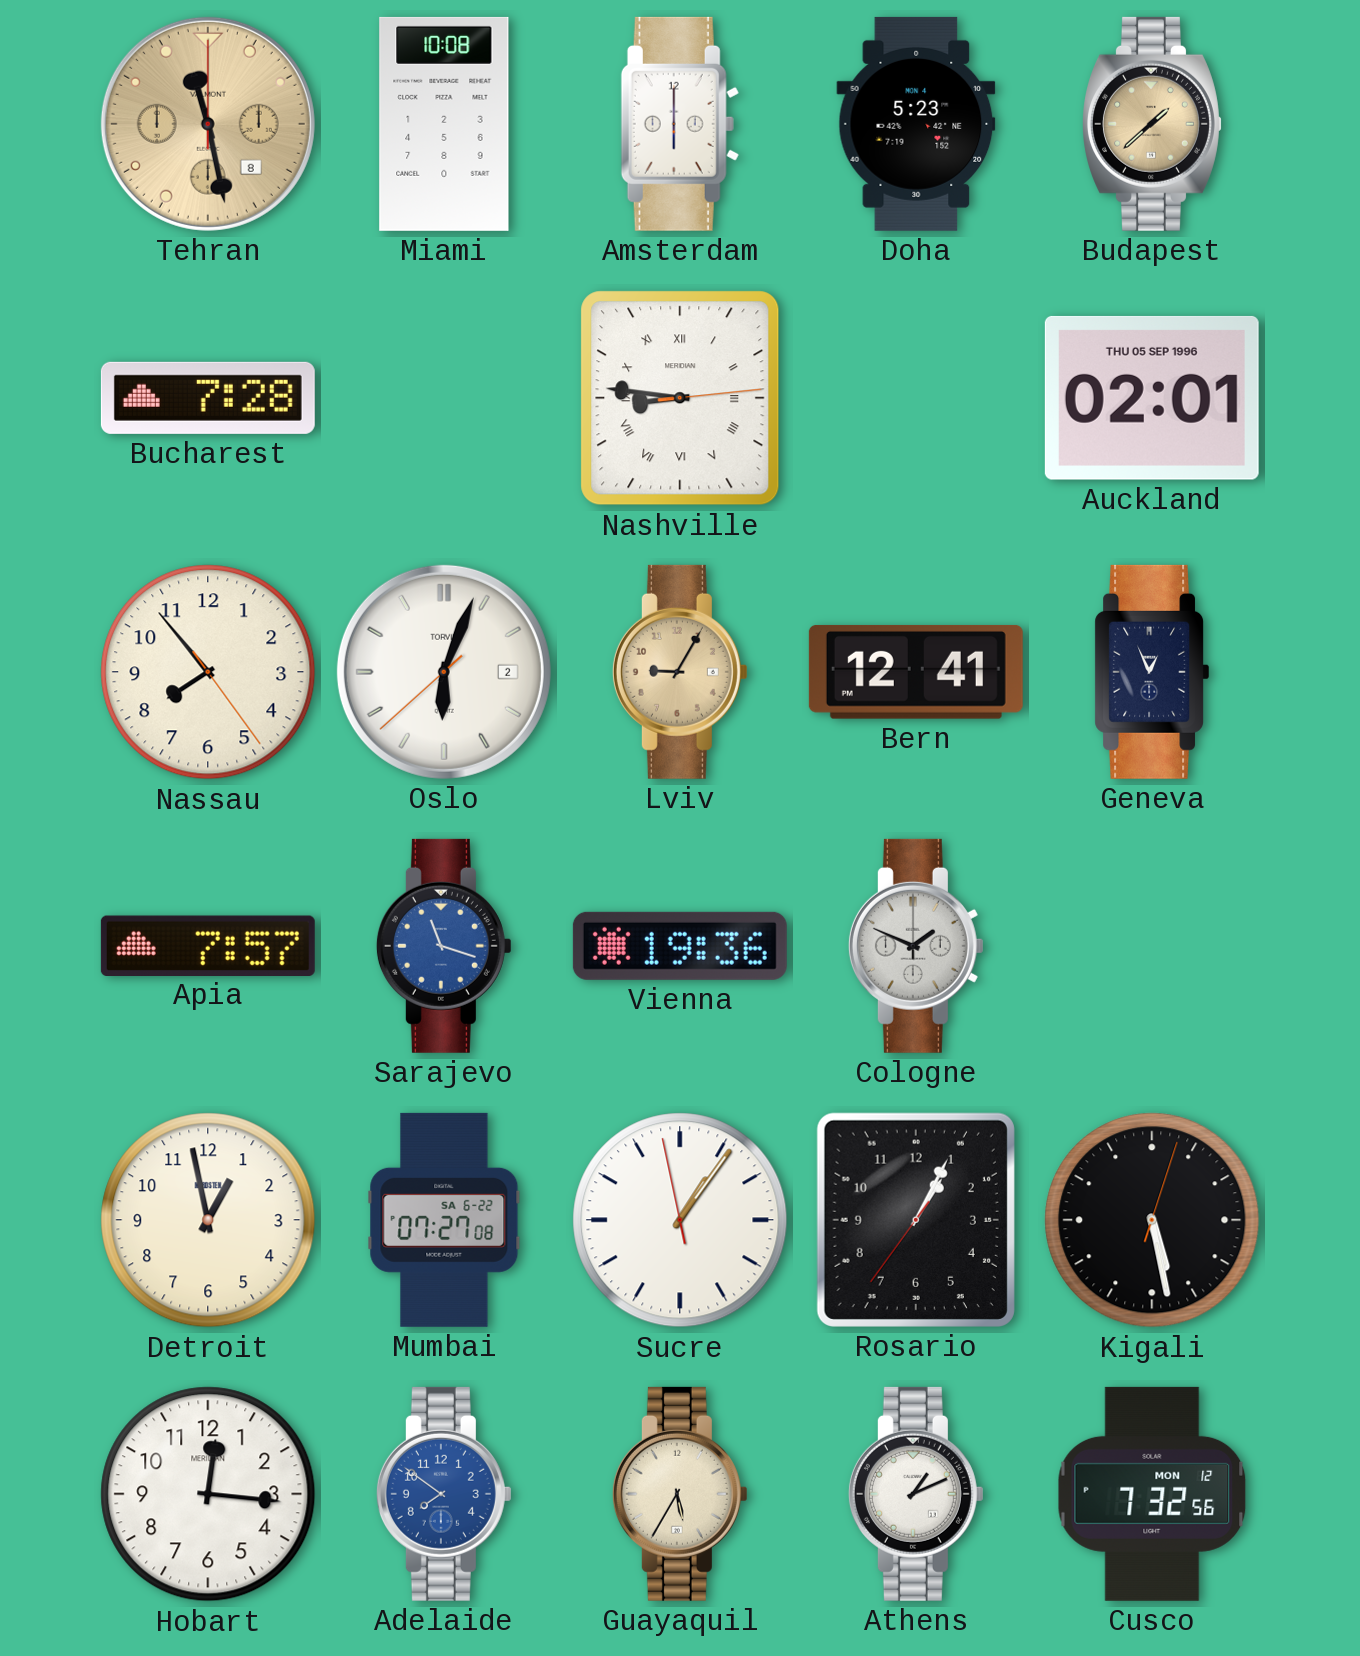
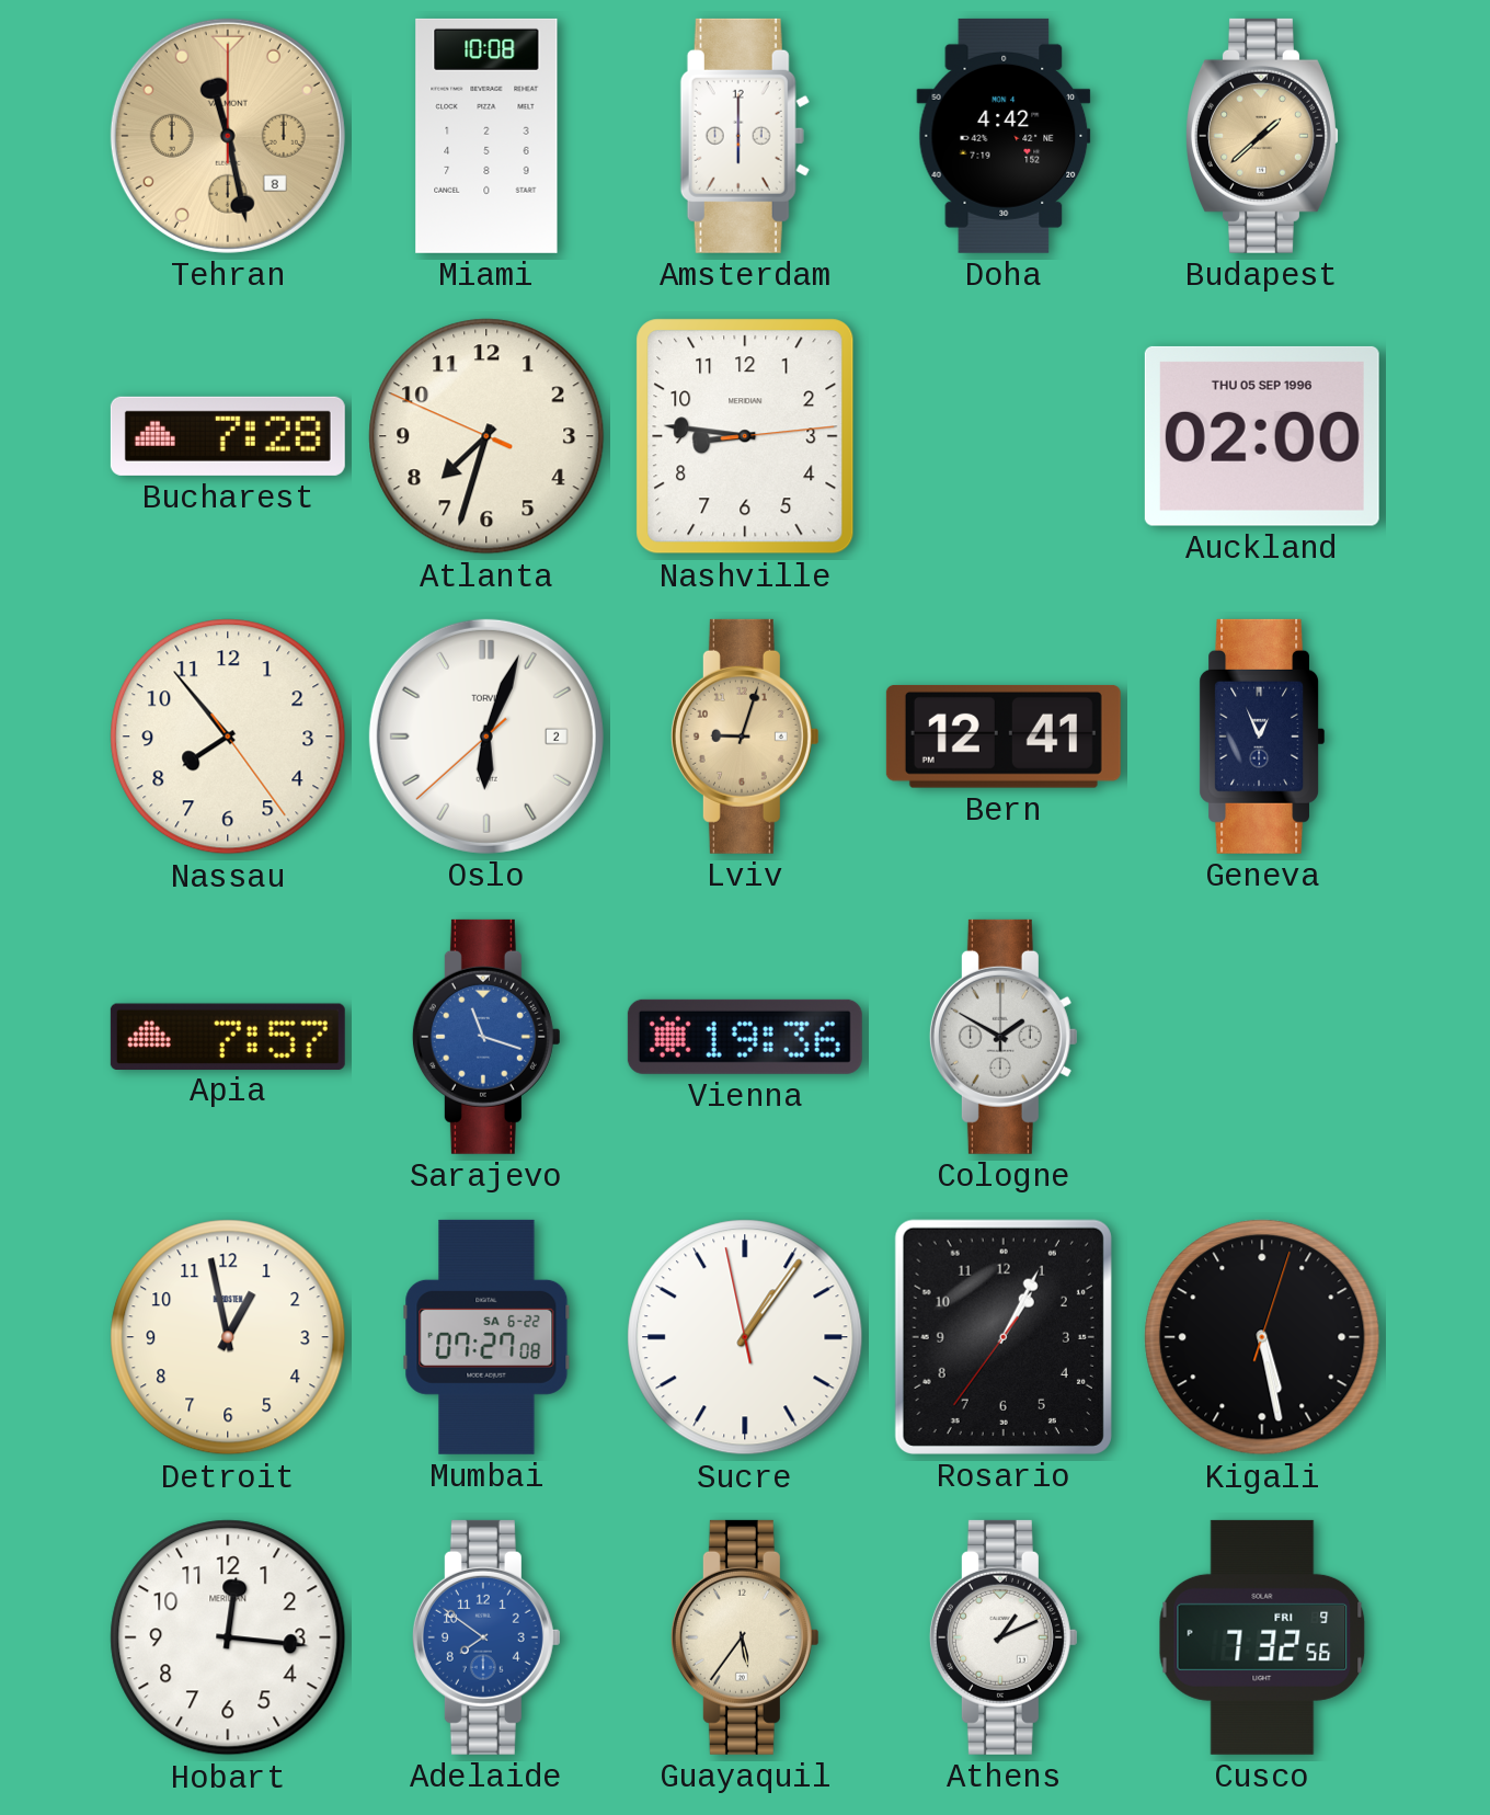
Doha: 5:23 -> 4:42 (1004, 136)
Atlanta: none -> 7:32 (486, 436)
Nashville numerals: Roman -> Arabic (745, 436)
Auckland: 02:01 -> 02:00 (1262, 436)
Lviv: 9:05 -> 9:03 (745, 737)
Cologne: 1:49 -> 1:50 (1004, 1037)
Guayaquil: 5:35 -> 5:36 (745, 1637)
Cusco date: MON 12 -> FRI 9 (1262, 1637)
